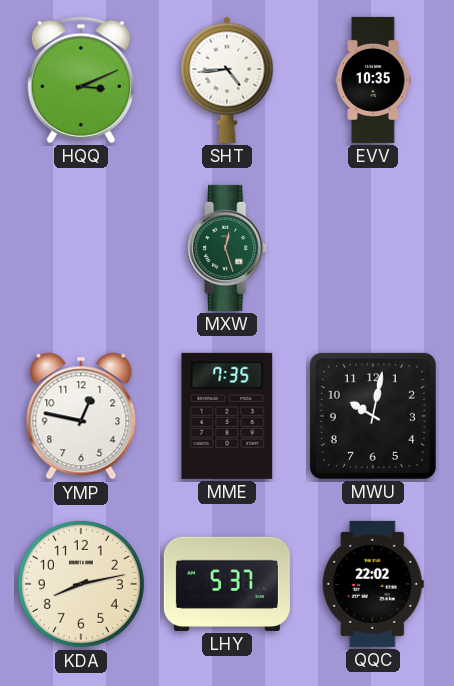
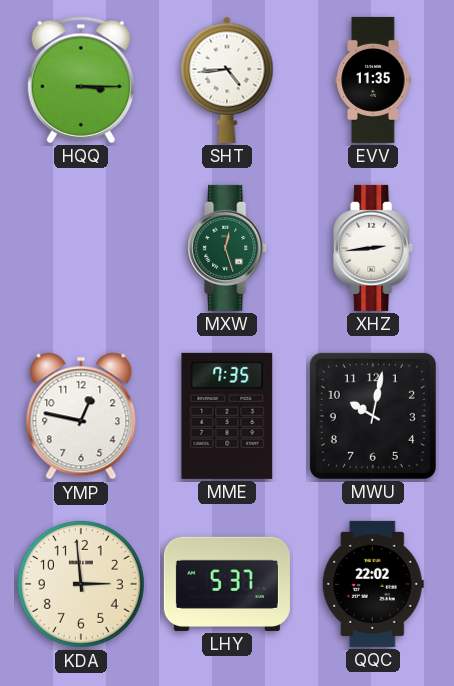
HQQ: 3:11 -> 3:15 (80, 80)
EVV: 10:35 -> 11:35 (373, 80)
XHZ: none -> 2:44 (374, 248)
KDA: 8:13 -> 2:59 (81, 584)
